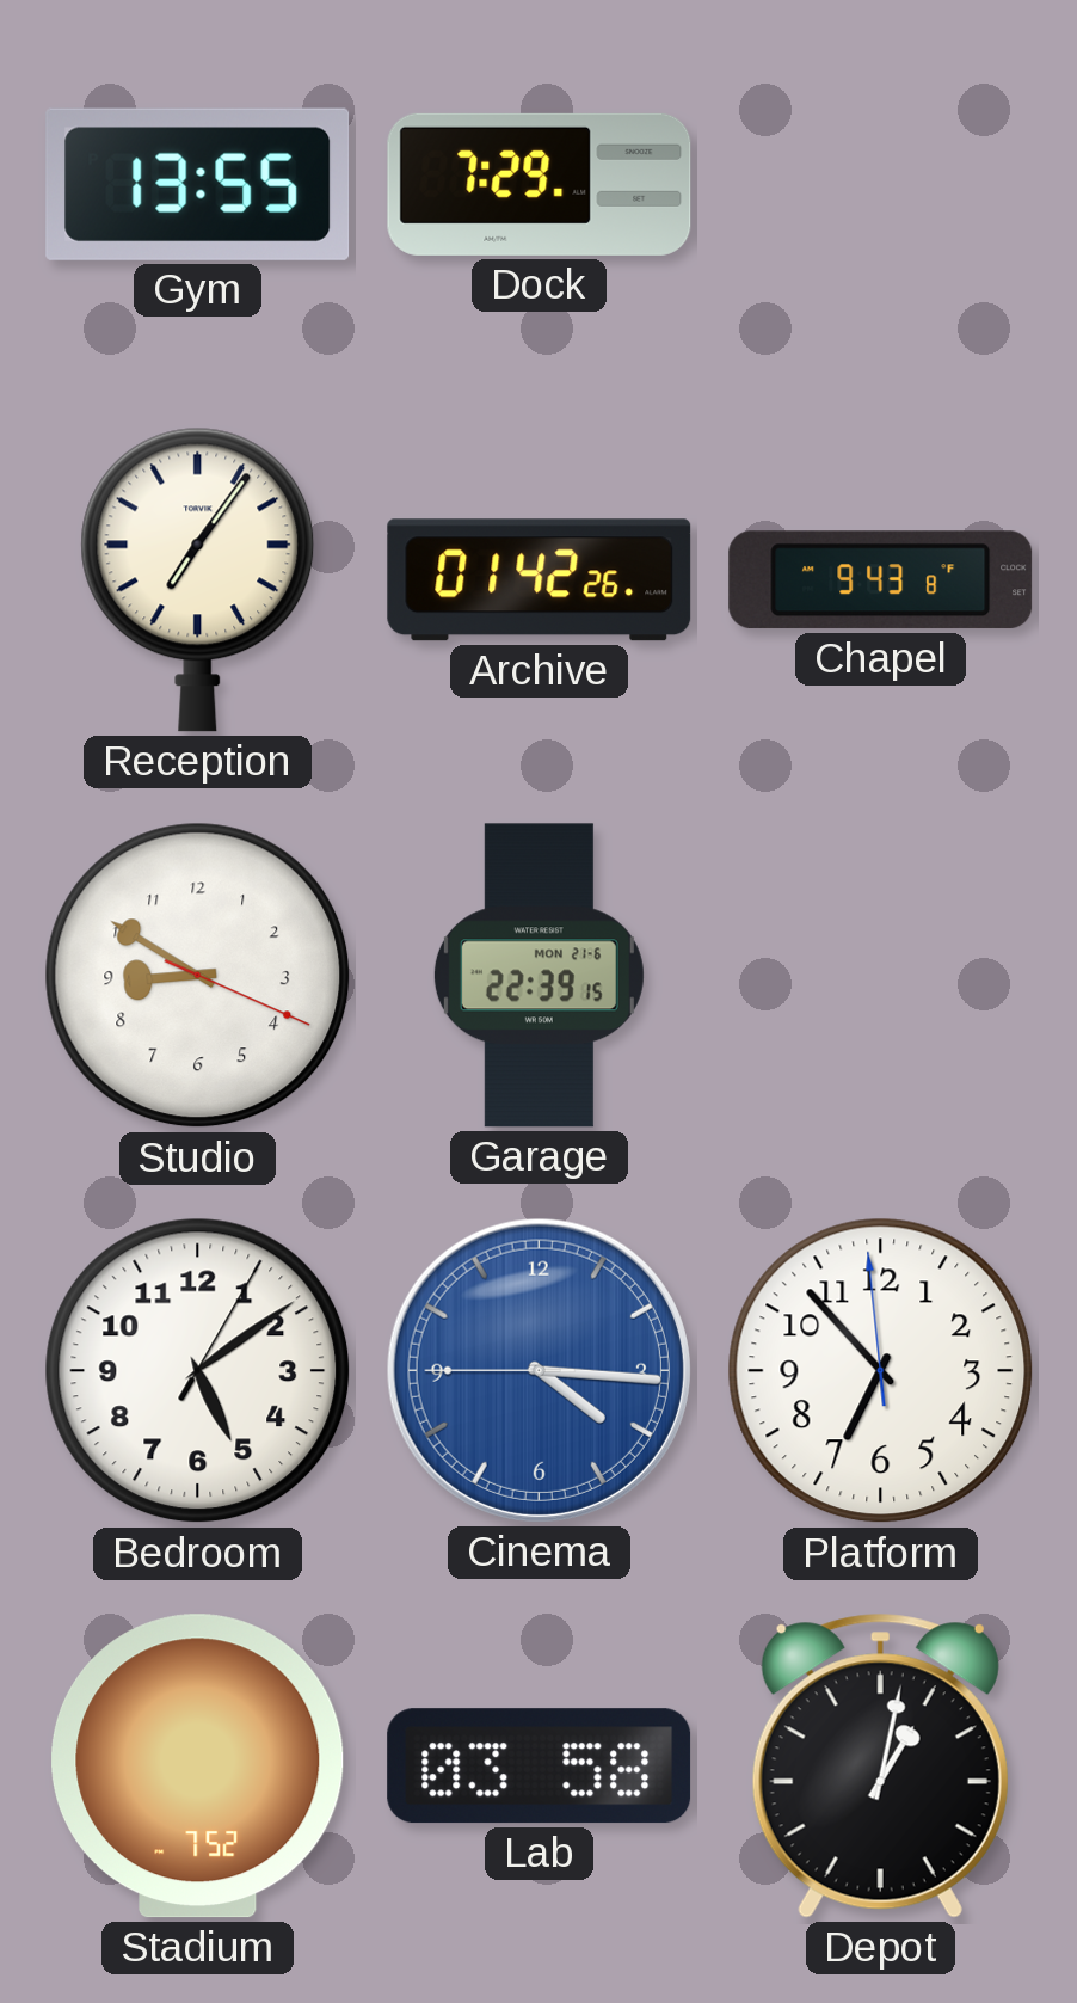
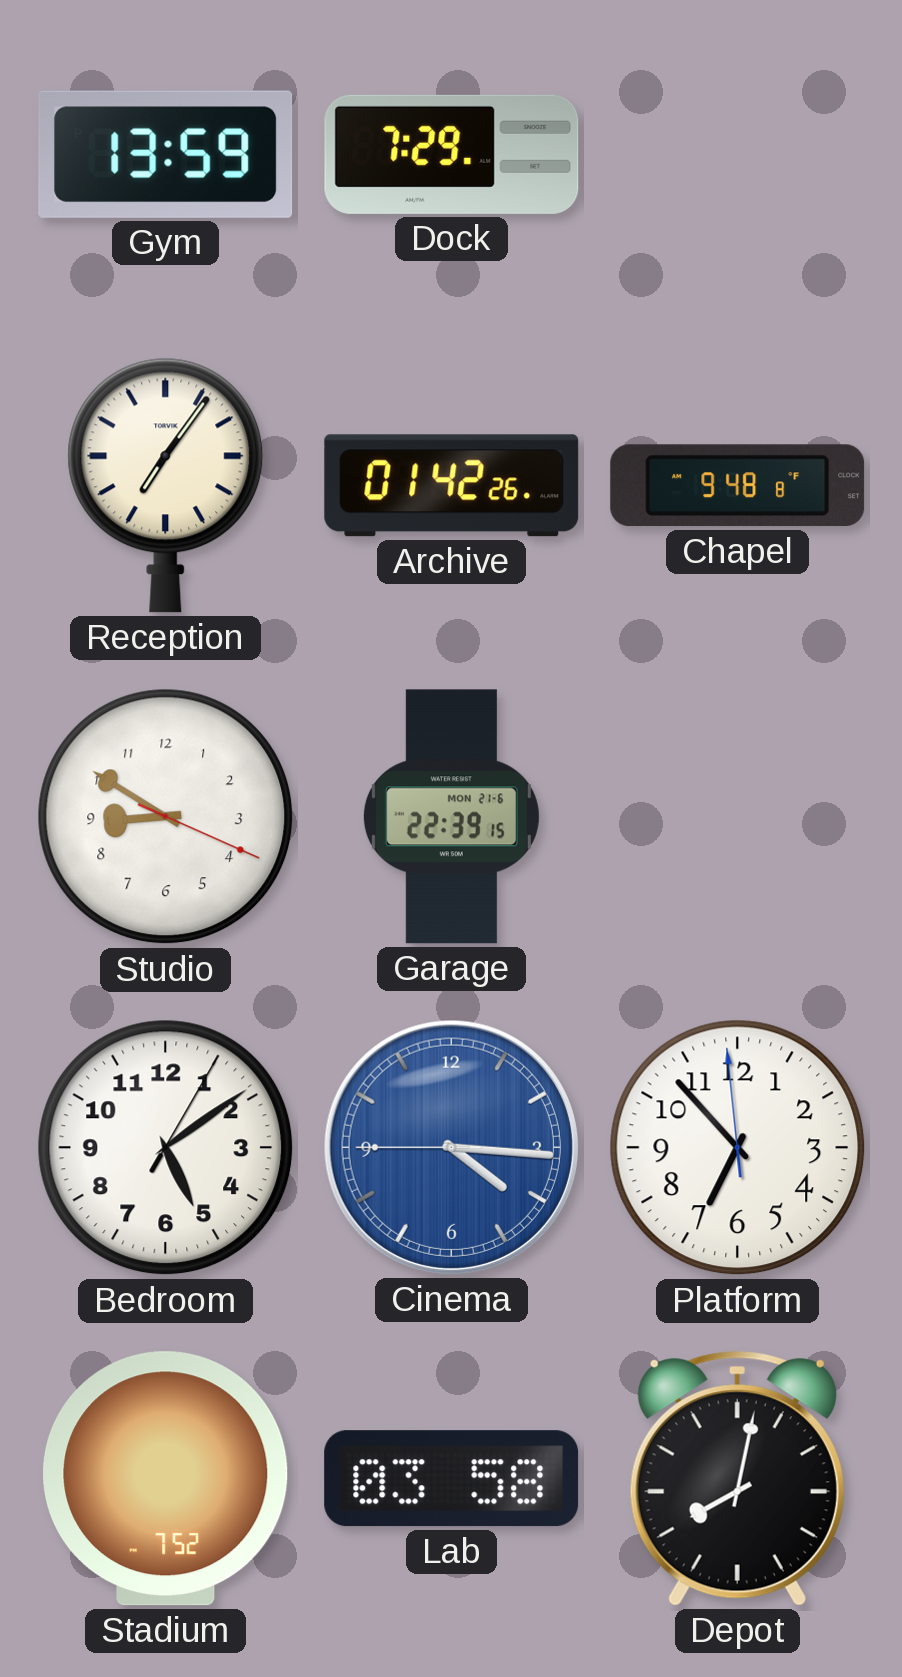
Gym: 13:55 -> 13:59 (166, 154)
Chapel: 9:43 -> 9:48 (738, 486)
Depot: 1:02 -> 8:02 (737, 1479)
